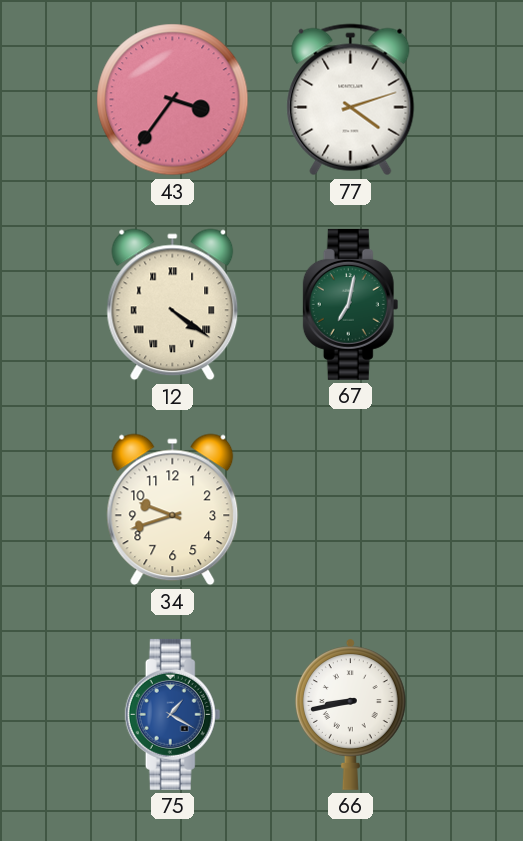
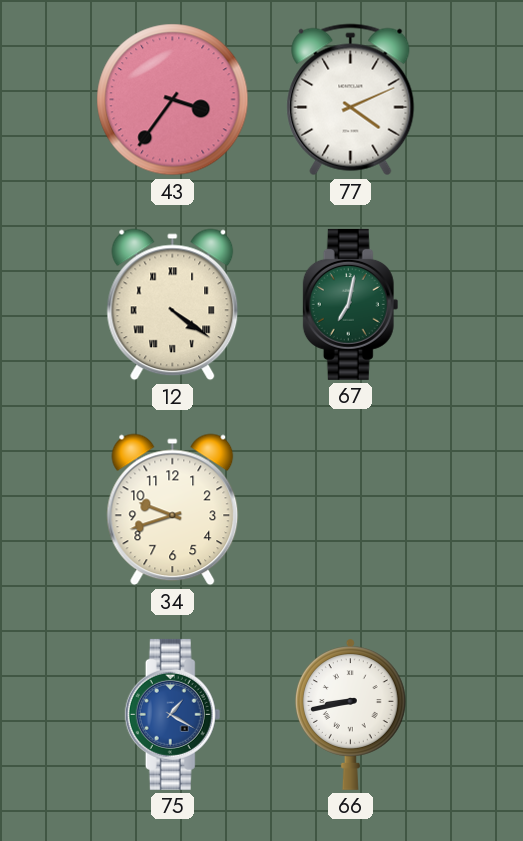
77: 4:12 -> 4:11 (351, 100)
